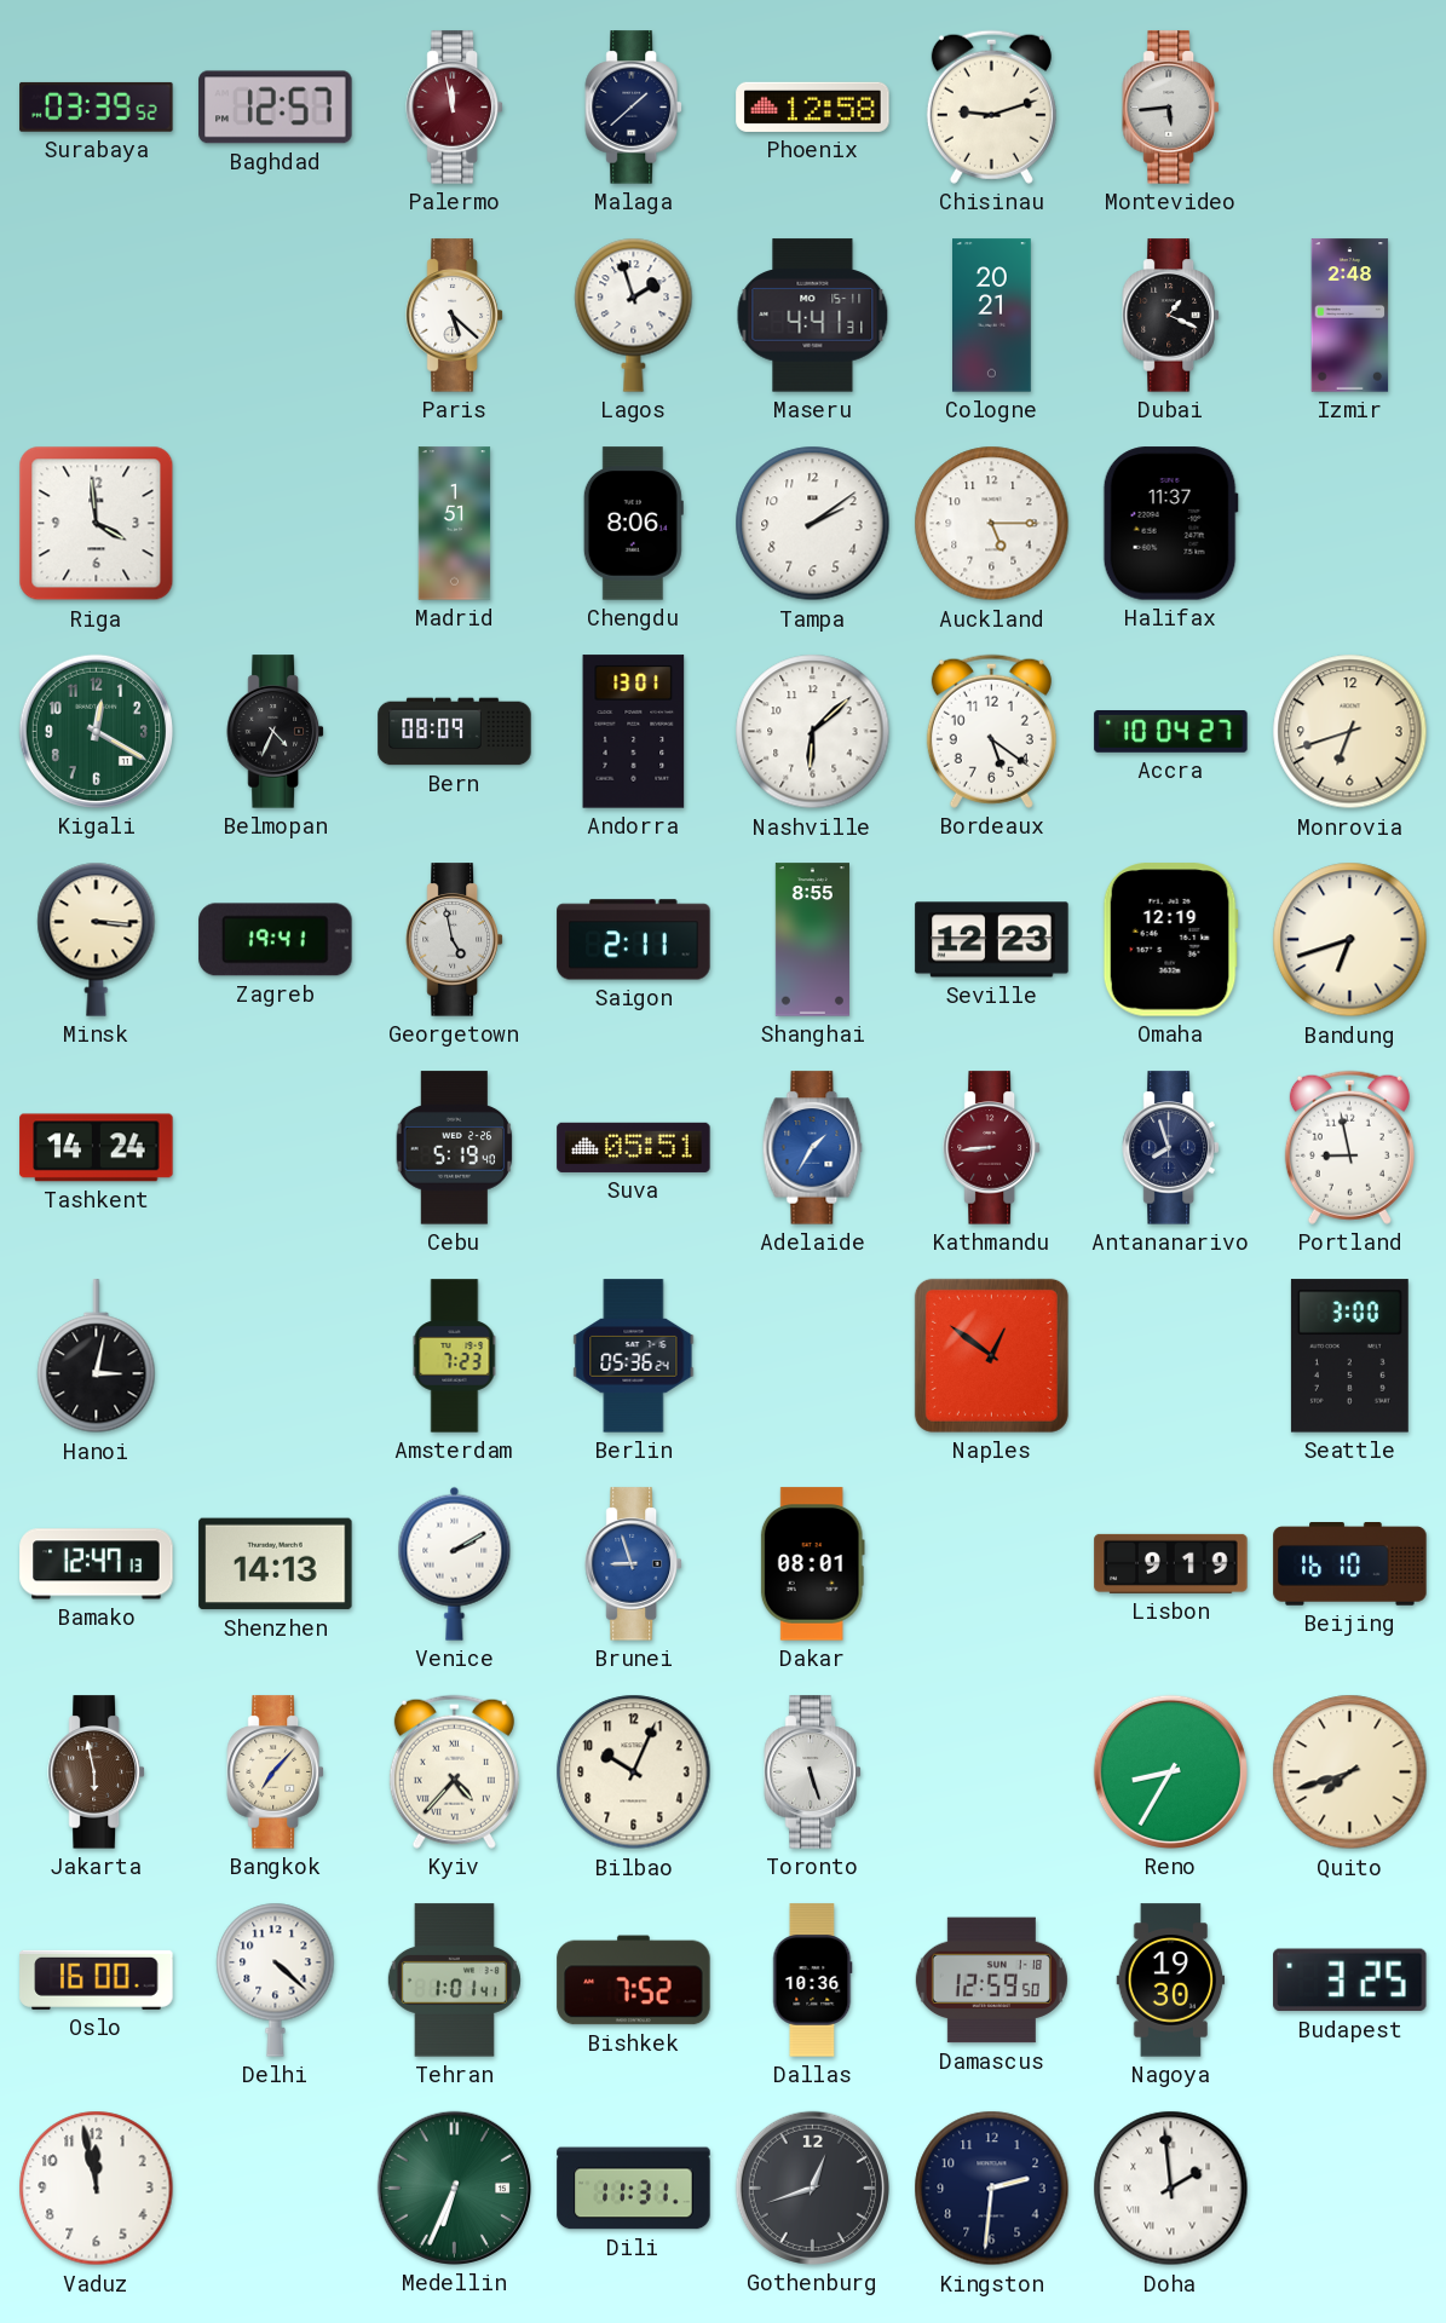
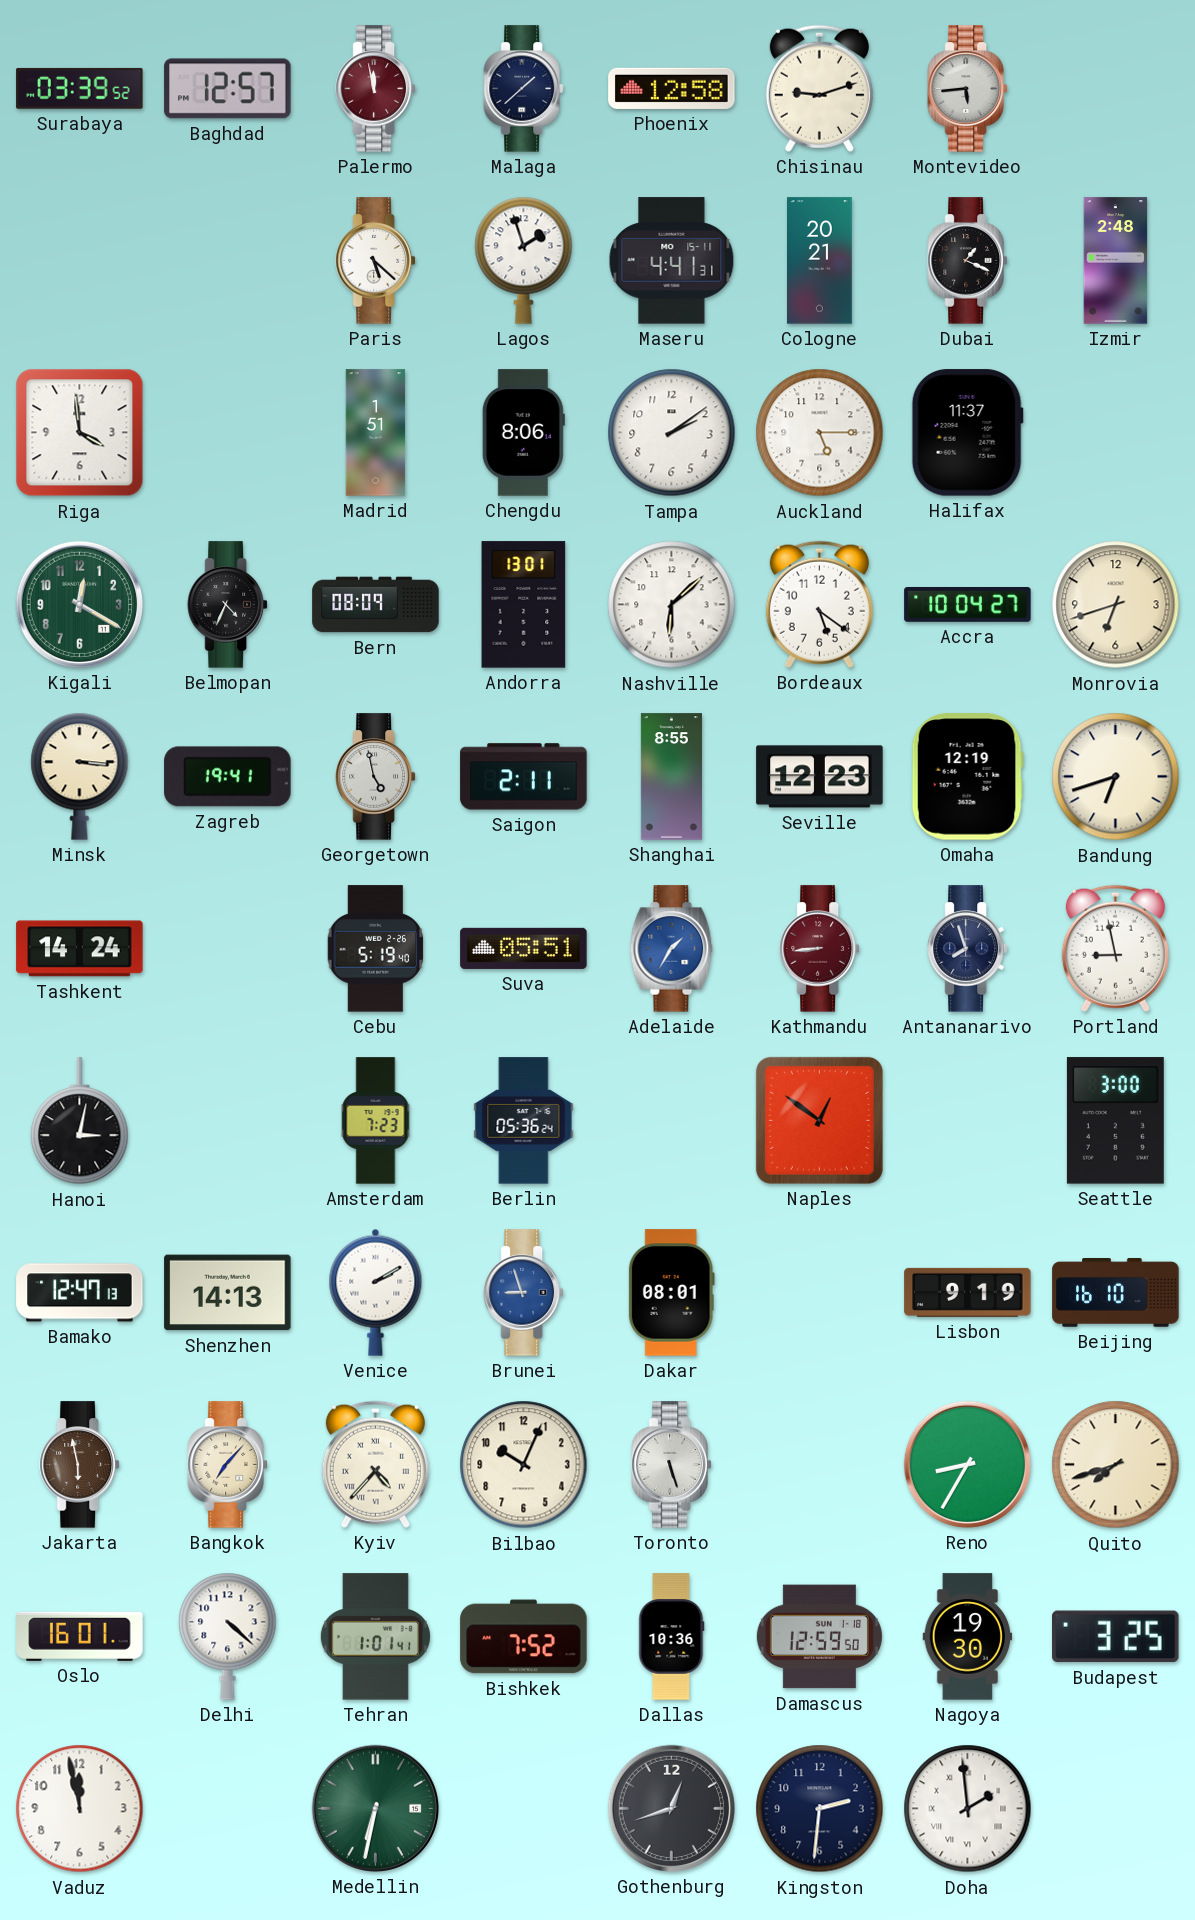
Oslo: 16:00 -> 16:01 (80, 1636)
Medellin: 6:34 -> 6:32 (375, 1808)
Dili: 11:31 -> none (634, 2189)
